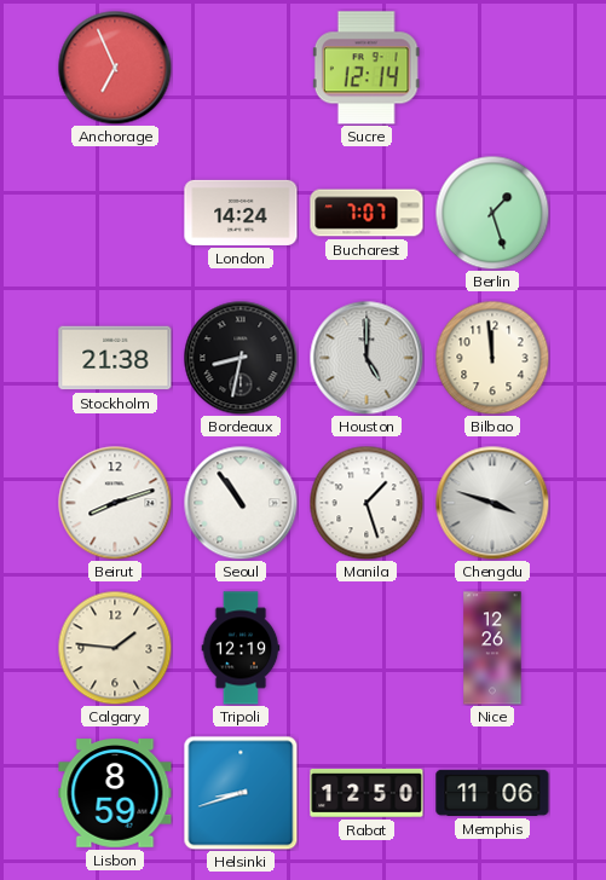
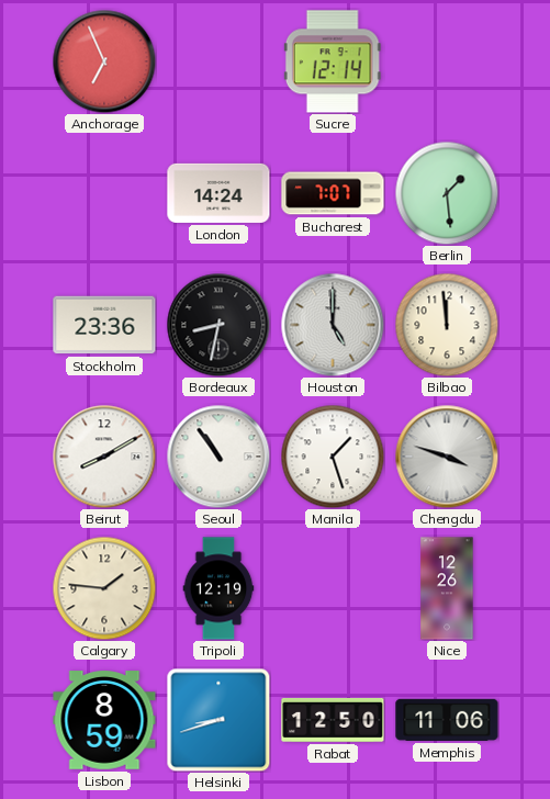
Berlin: 1:27 -> 1:29 (447, 193)
Stockholm: 21:38 -> 23:36 (104, 325)
Beirut: 8:12 -> 8:10 (104, 457)
